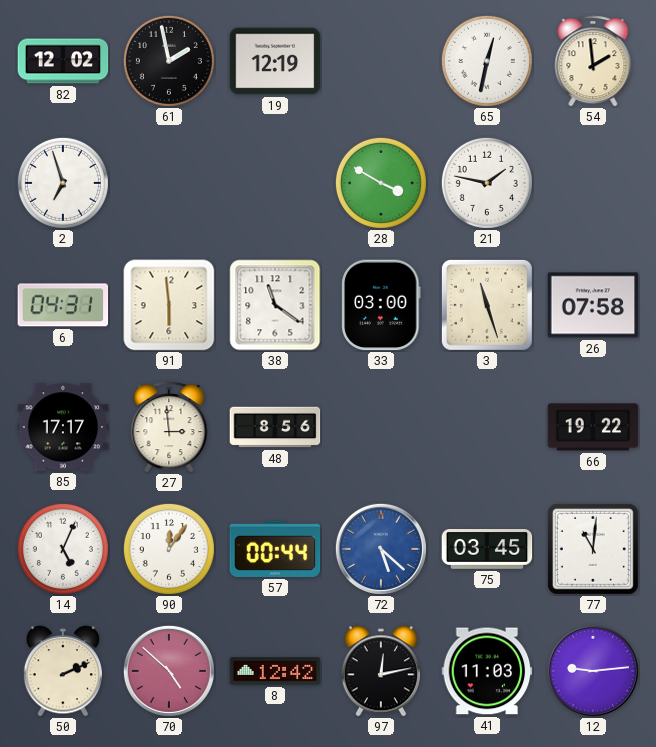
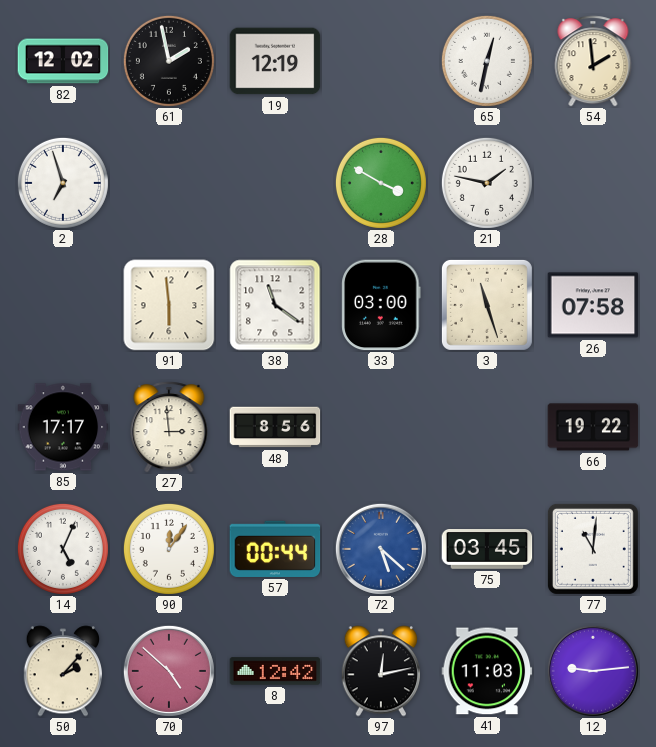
6: 04:31 -> none (63, 305)
50: 2:11 -> 2:07 (62, 671)
